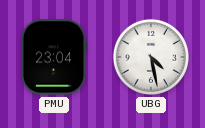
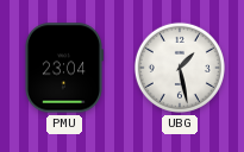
UBG: 4:28 -> 1:28 (180, 68)
